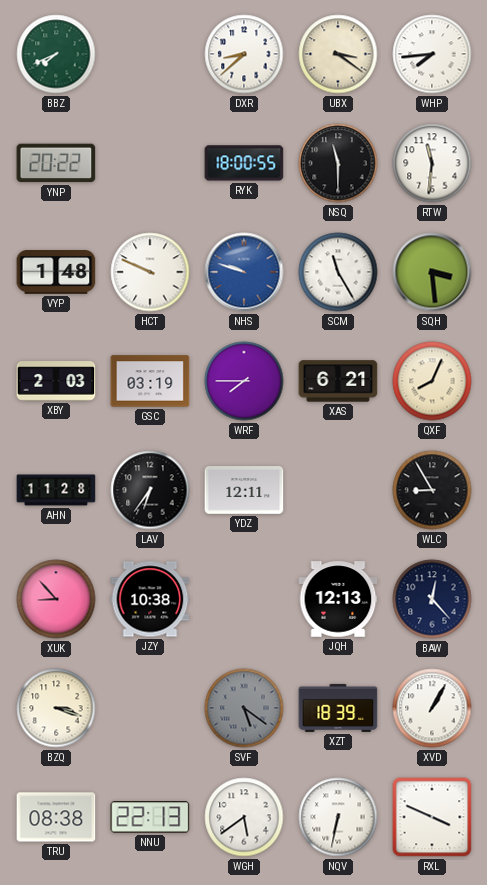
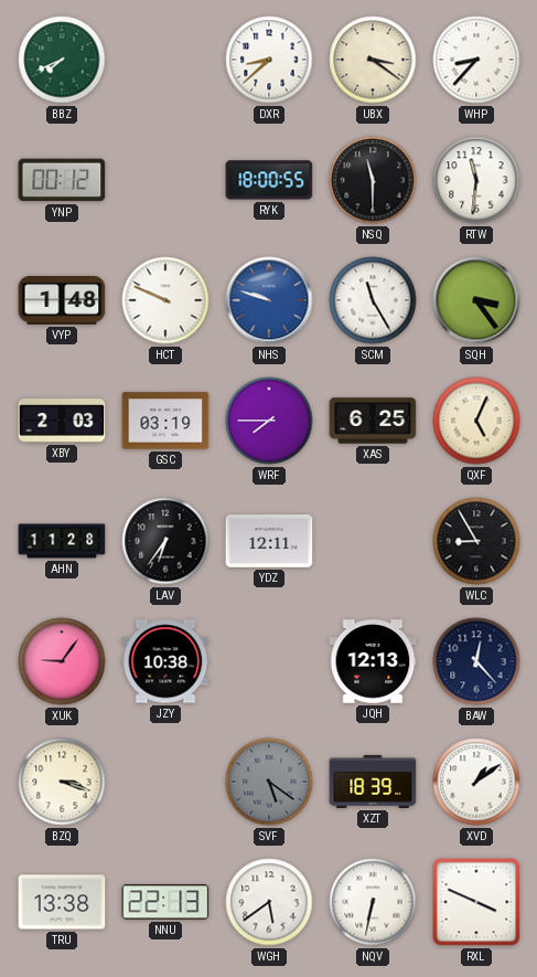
WHP: 7:44 -> 8:37 (476, 60)
YNP: 20:22 -> 00:12 (62, 180)
SQH: 3:29 -> 3:24 (476, 300)
XAS: 6:21 -> 6:25 (373, 421)
QXF: 8:04 -> 5:04 (476, 421)
XUK: 8:53 -> 9:06 (62, 661)
XVD: 1:05 -> 1:09 (476, 782)
TRU: 08:38 -> 13:38 (62, 902)
